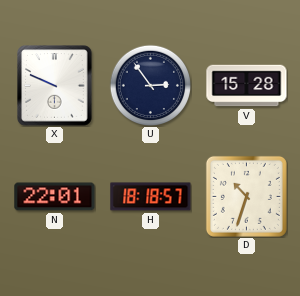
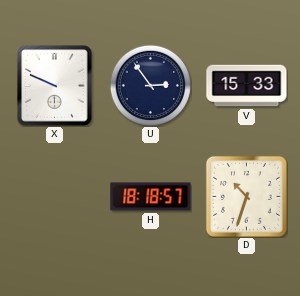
V: 15:28 -> 15:33 (247, 86)
N: 22:01 -> none (55, 197)
